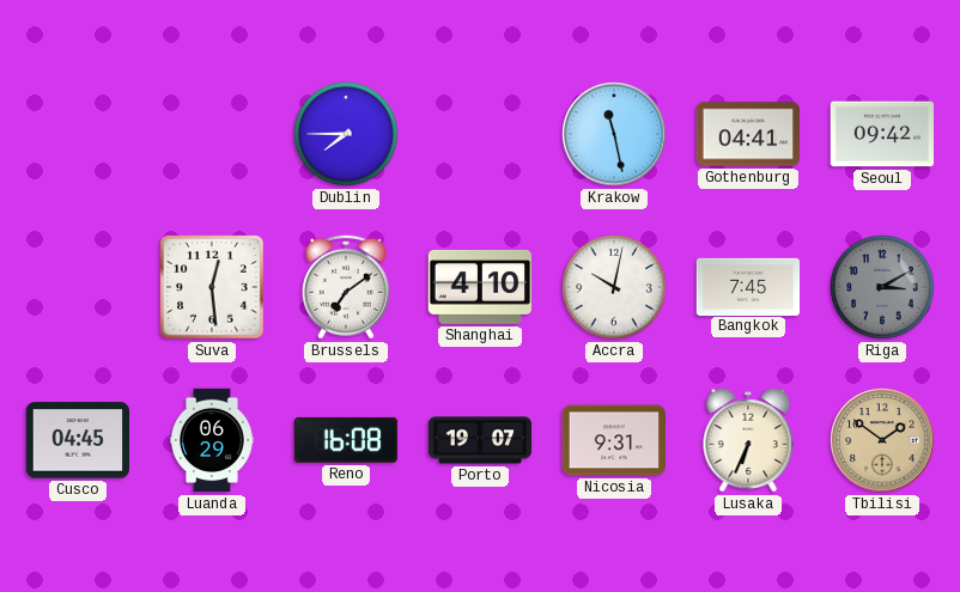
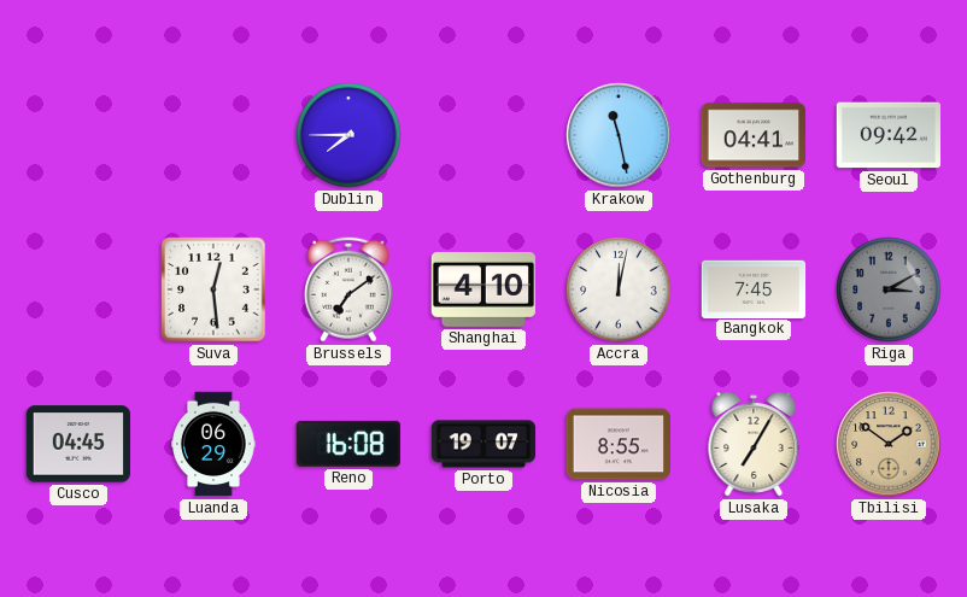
Accra: 10:02 -> 12:02 (619, 289)
Nicosia: 9:31 -> 8:55 (617, 444)
Lusaka: 6:34 -> 7:05 (754, 445)
